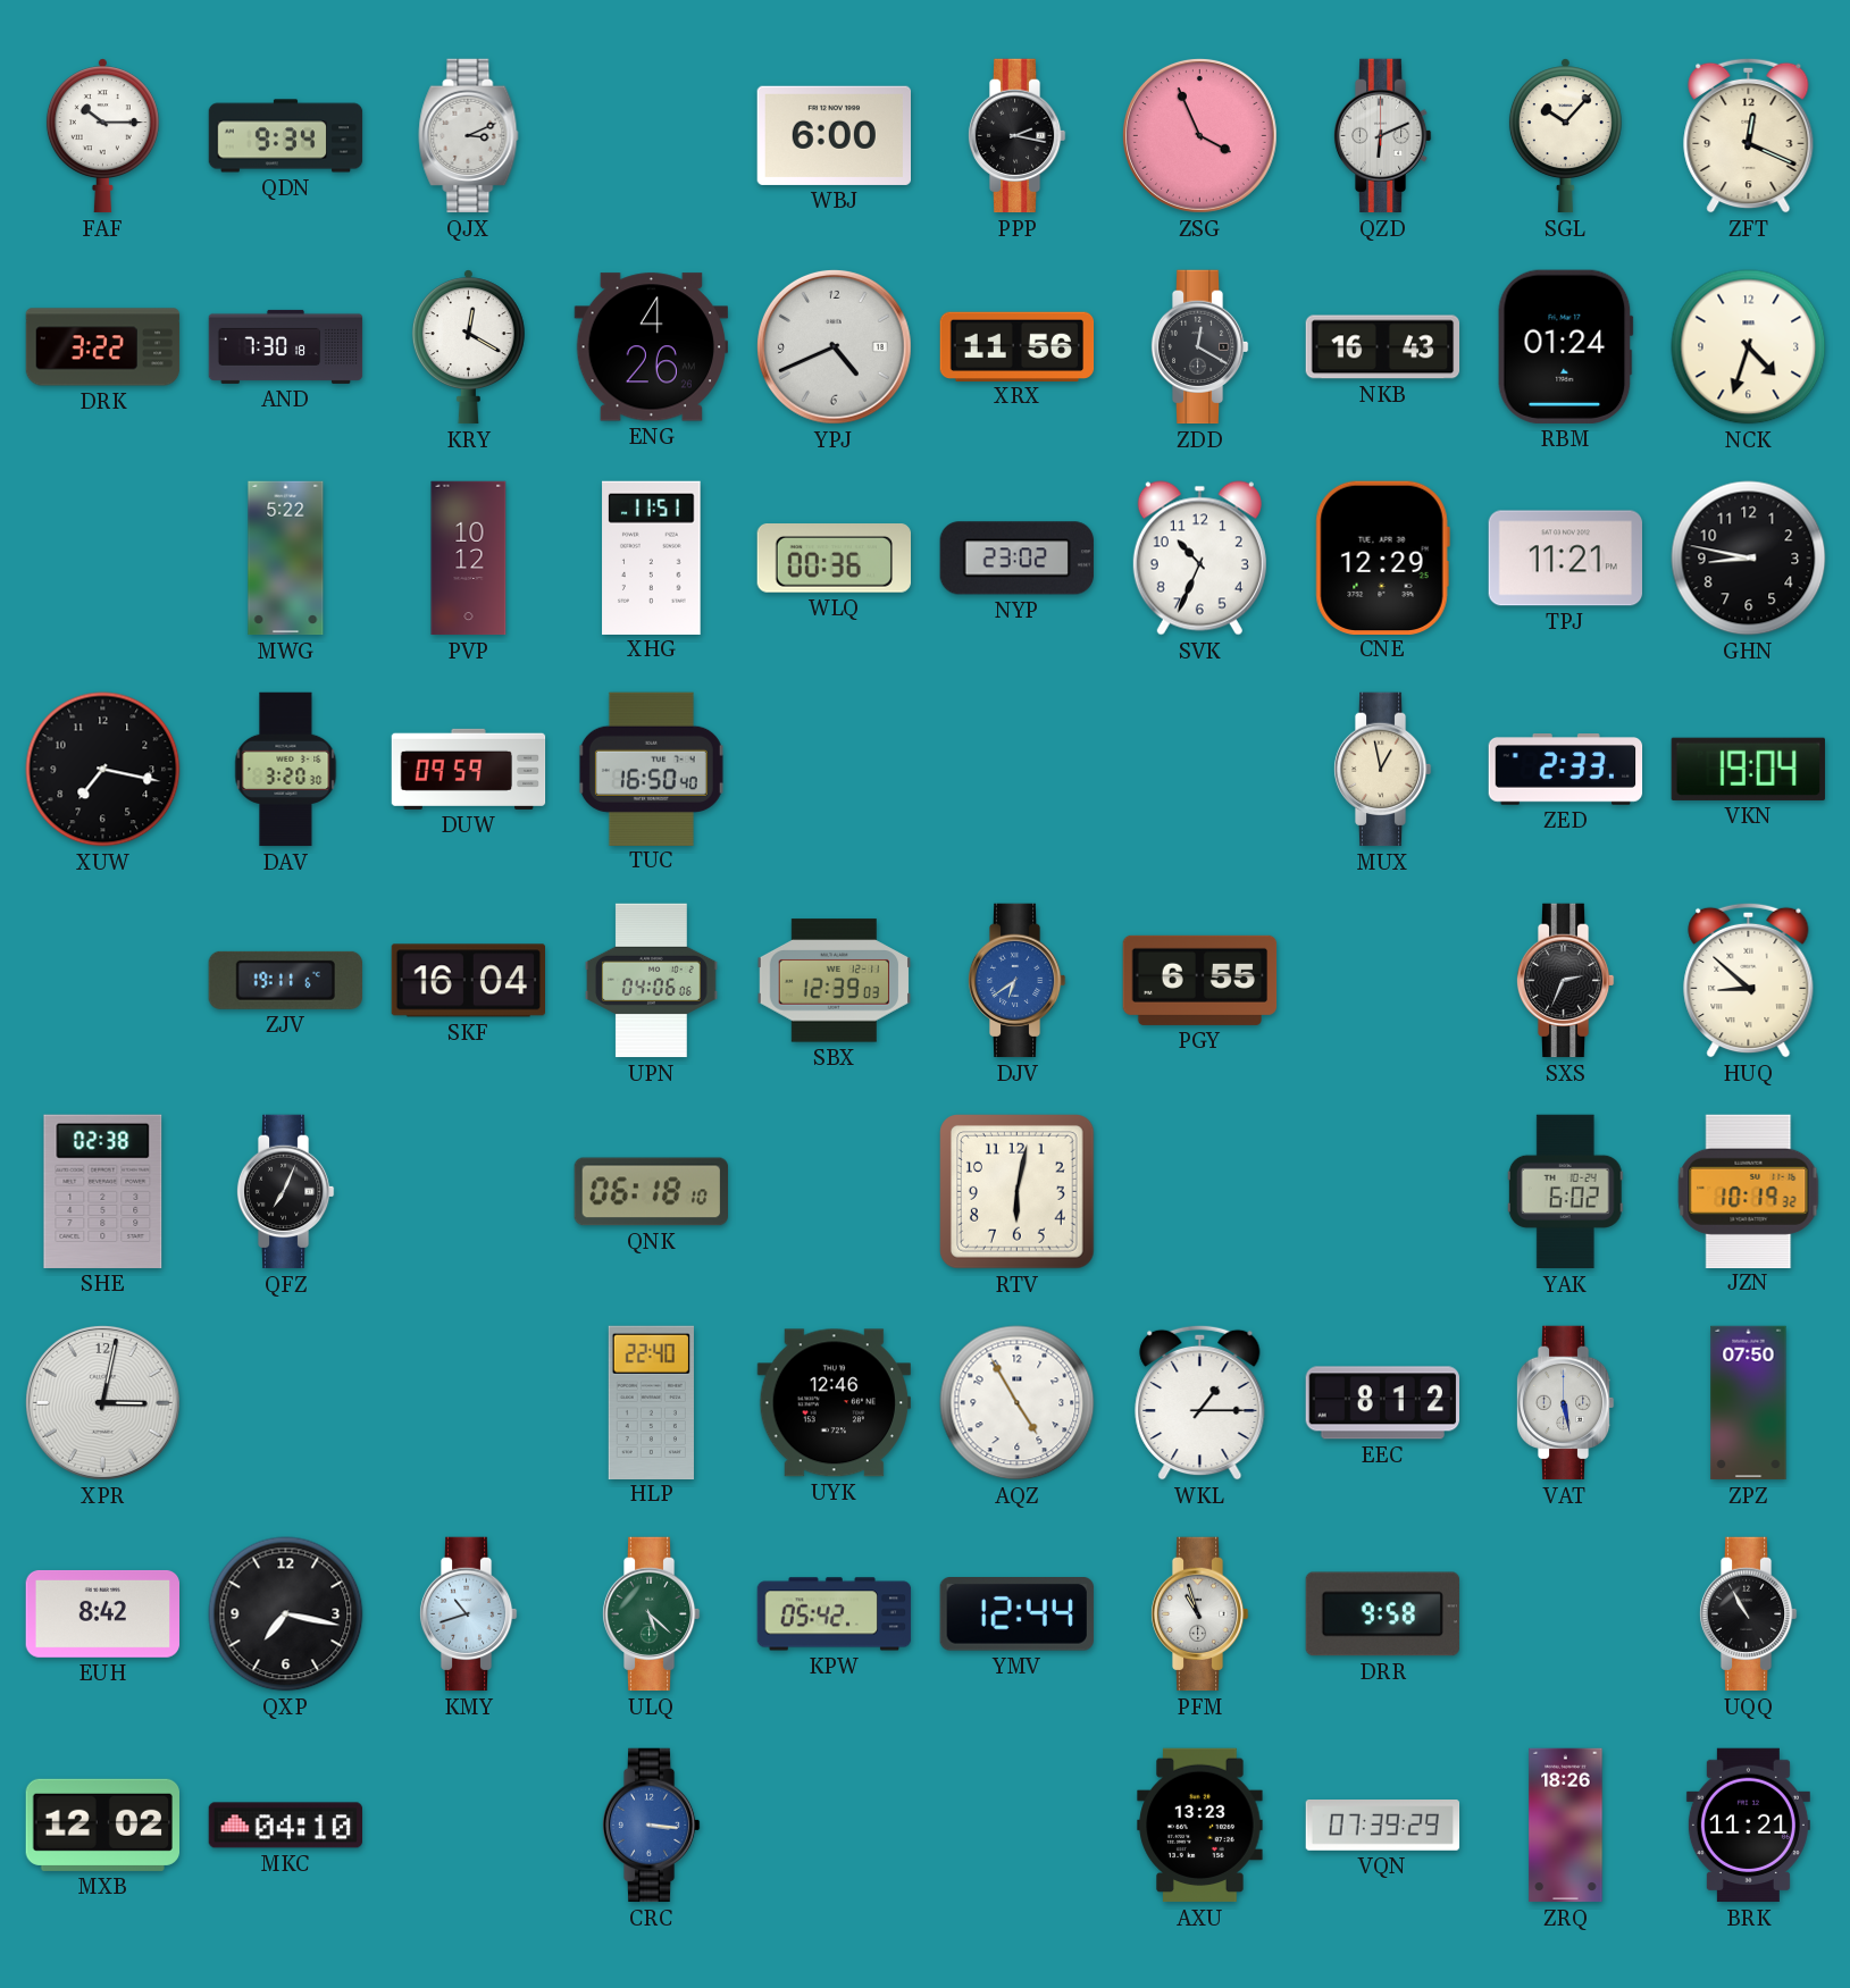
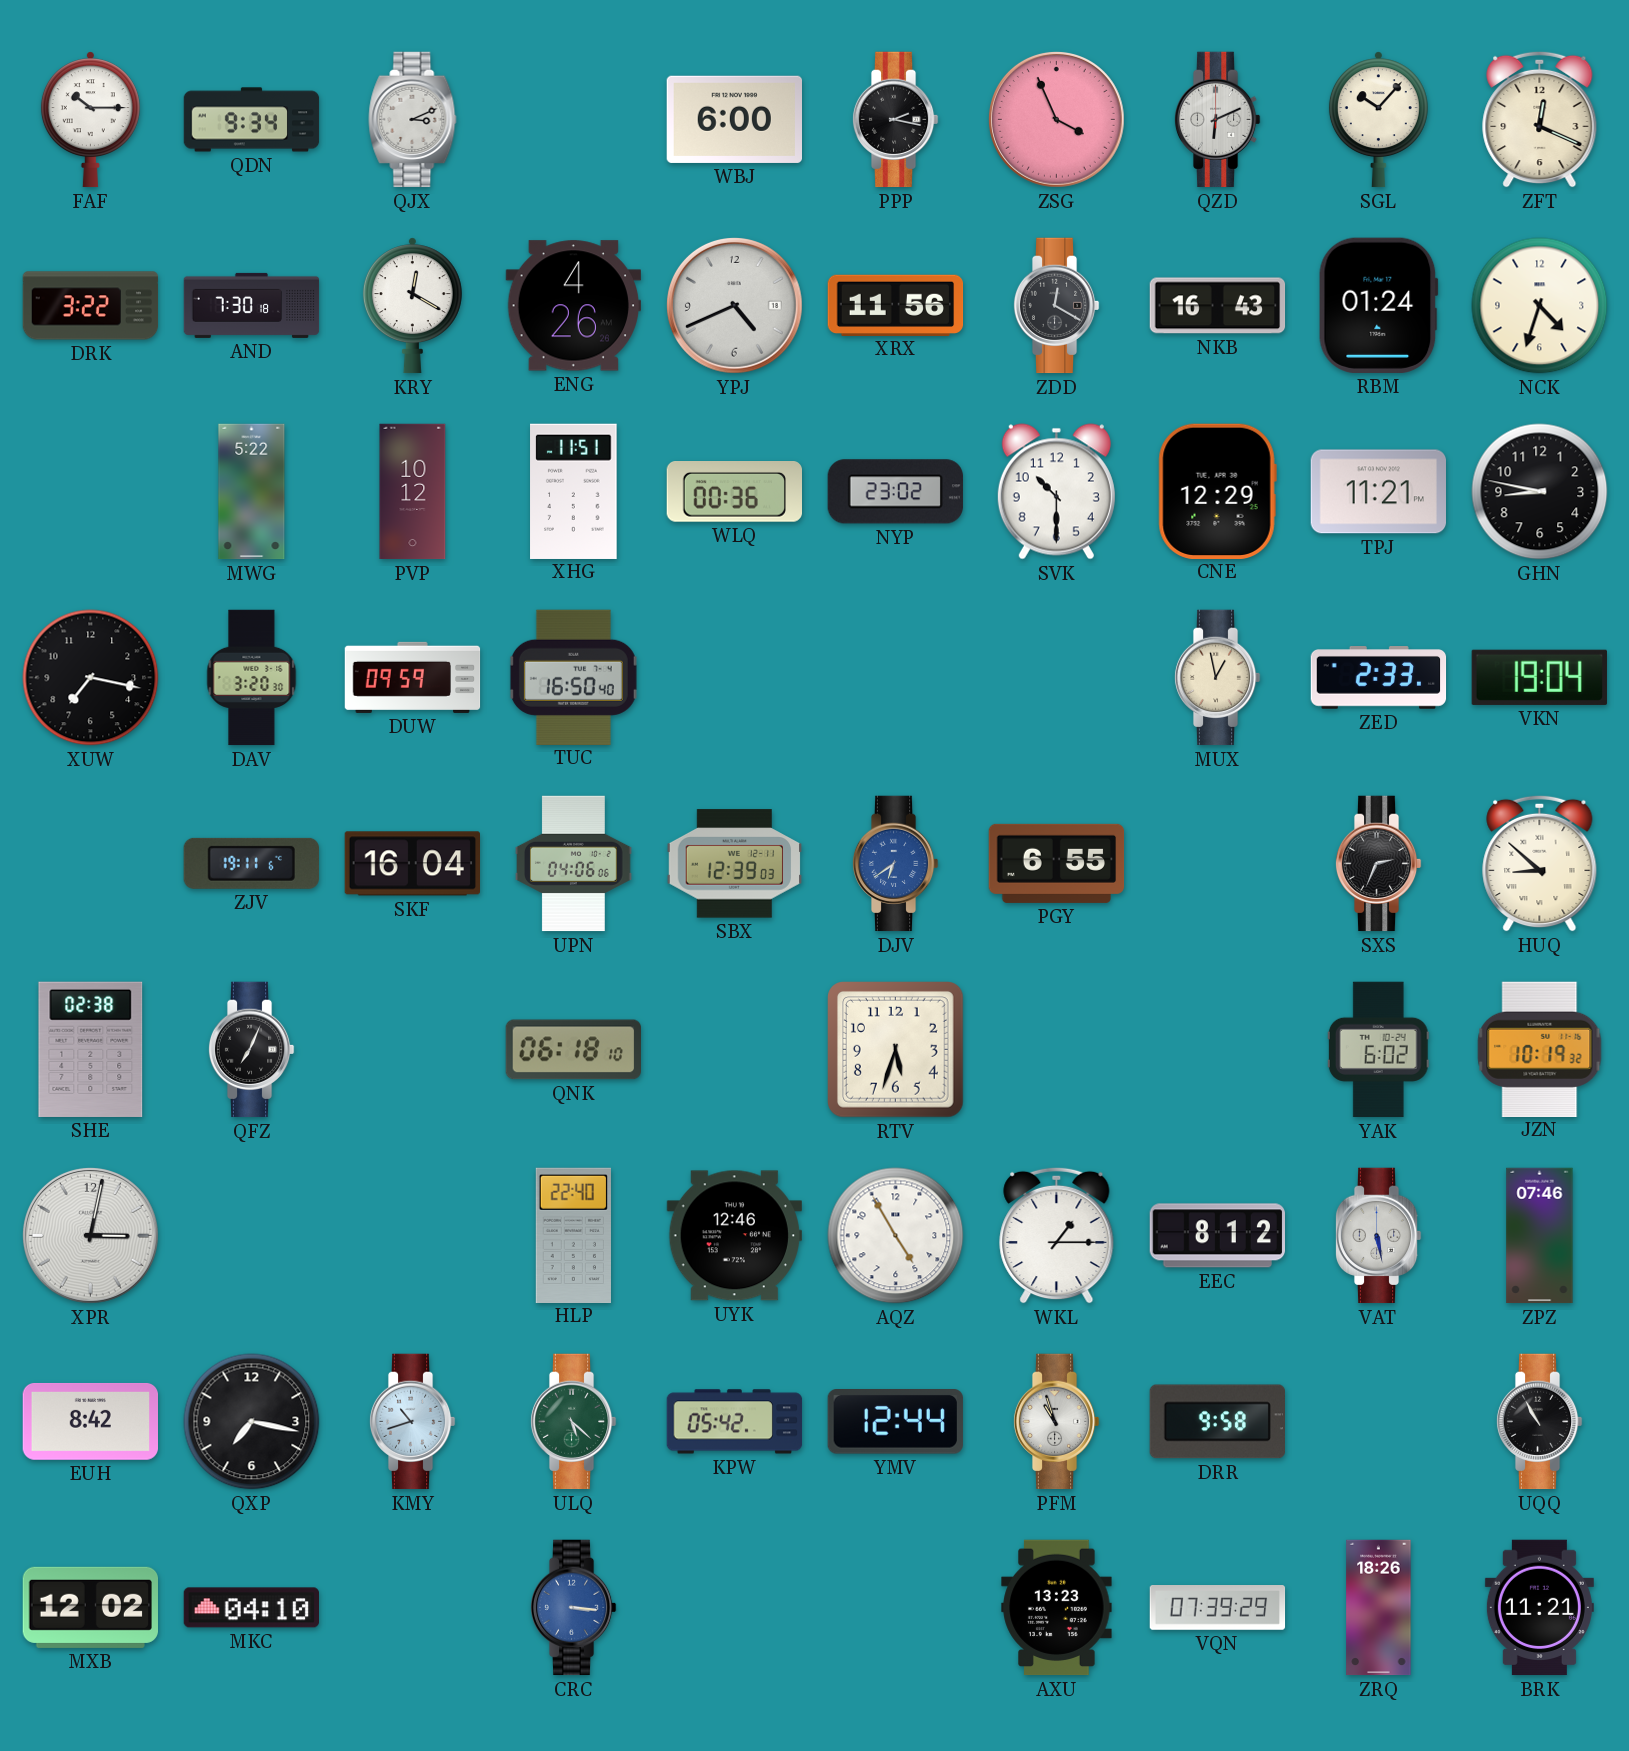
SVK: 10:34 -> 10:30 (1056, 492)
RTV: 6:02 -> 5:33 (896, 1050)
ZPZ: 07:50 -> 07:46 (1540, 1236)
